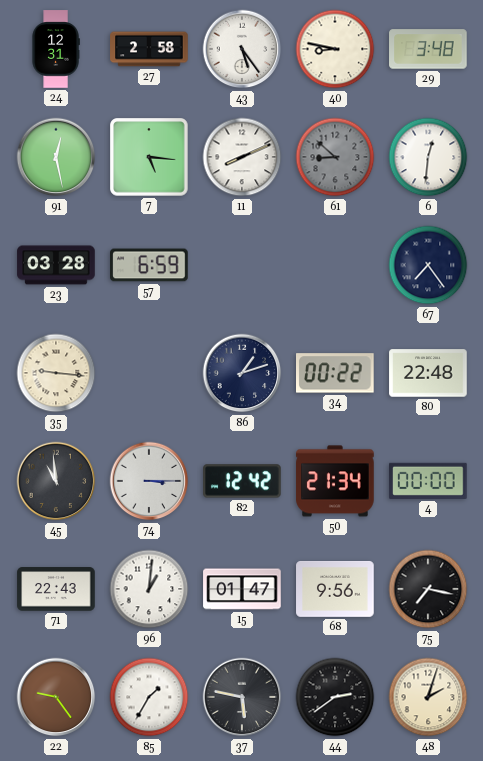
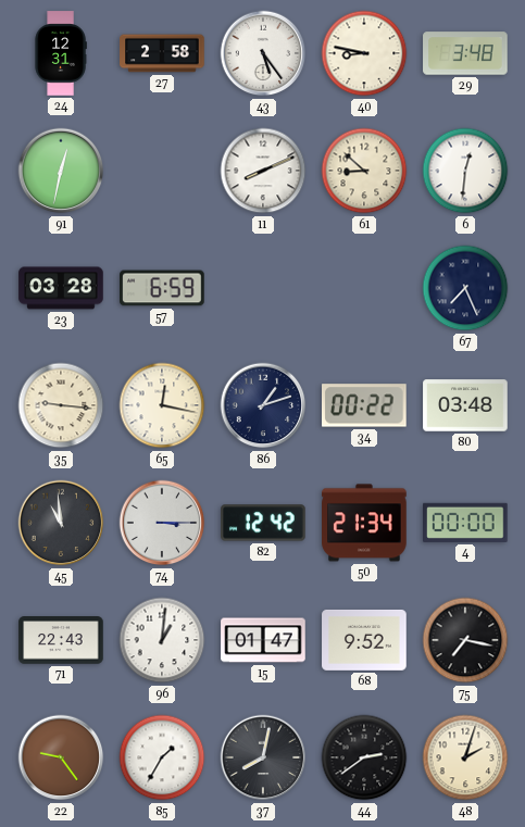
91: 12:28 -> 12:32 (61, 171)
7: 5:16 -> none (149, 157)
61 dial: grey -> cream (364, 171)
67: 7:24 -> 7:26 (465, 288)
65: none -> 12:17 (162, 405)
80: 22:48 -> 03:48 (465, 405)
68: 9:56 -> 9:52 (364, 640)
37: 5:47 -> 8:02 (263, 757)
